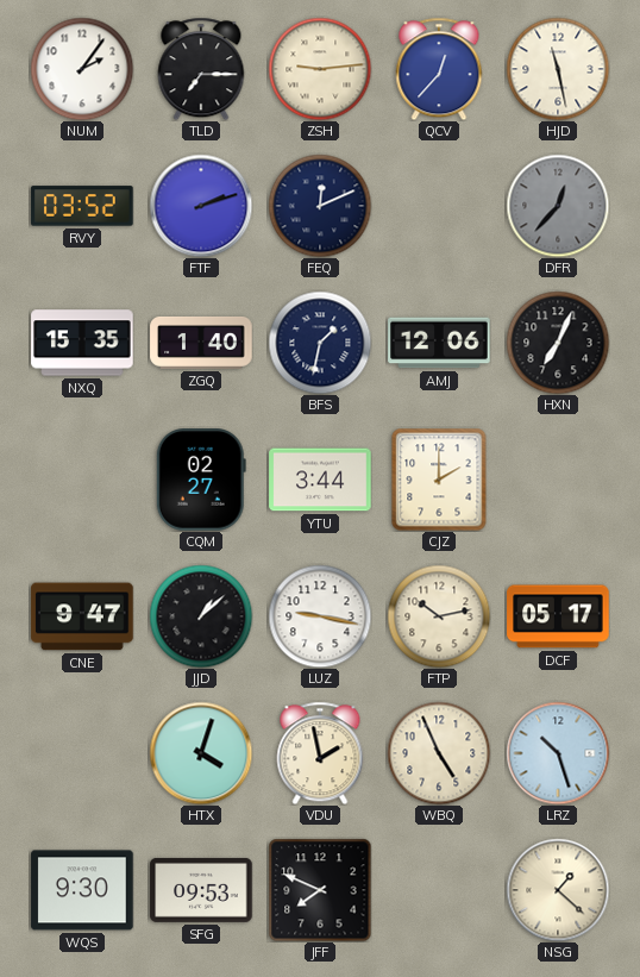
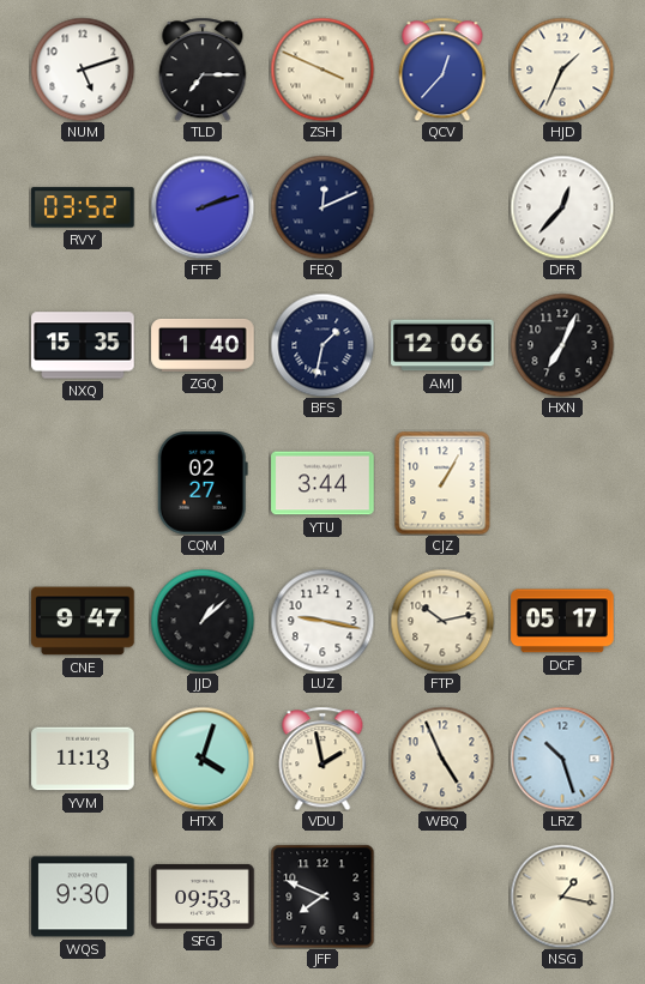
NUM: 2:06 -> 5:12 (83, 70)
ZSH: 9:14 -> 3:49 (322, 70)
HJD: 11:28 -> 1:34 (562, 70)
DFR dial: grey -> white (562, 207)
CJZ: 2:00 -> 1:05 (442, 483)
YVM: none -> 11:13 (83, 759)
NSG: 1:22 -> 1:17 (562, 897)
